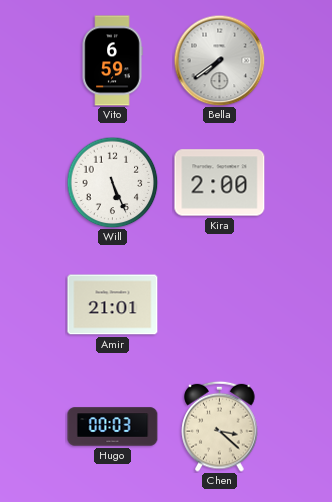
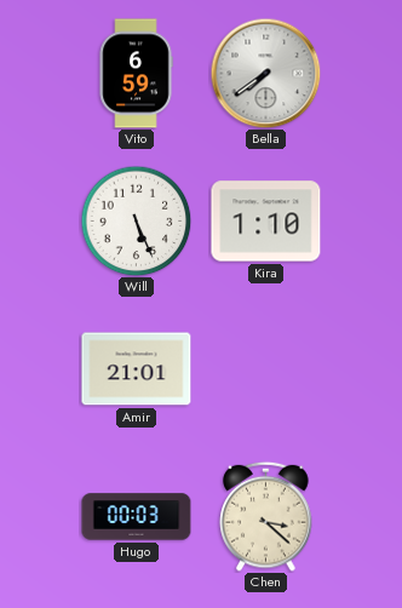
Kira: 2:00 -> 1:10 (266, 222)
